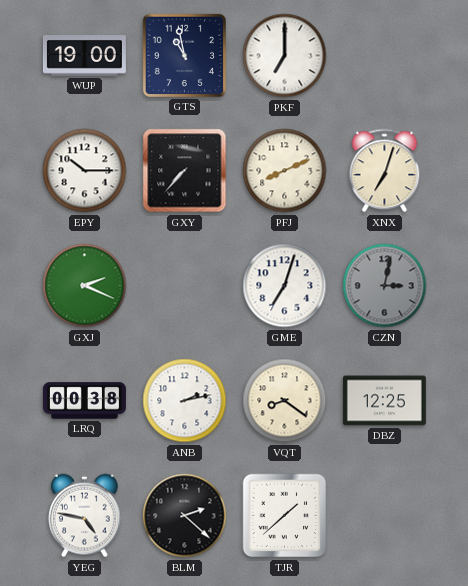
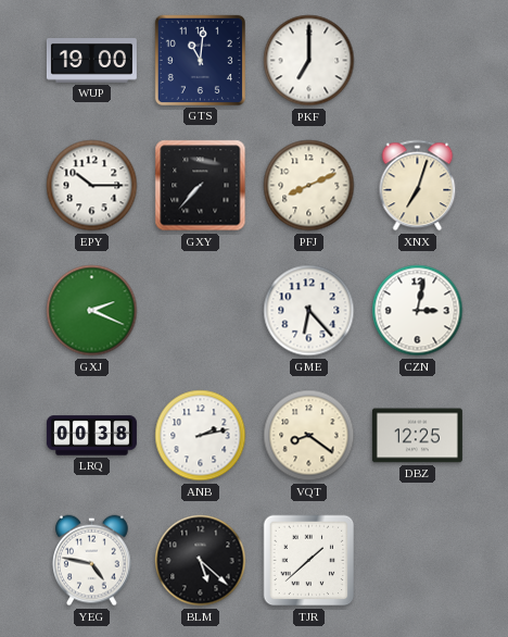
GTS: 10:58 -> 11:01 (200, 60)
GME: 7:03 -> 6:23 (309, 311)
CZN dial: grey -> white (418, 311)
BLM: 2:22 -> 5:22 (201, 561)
